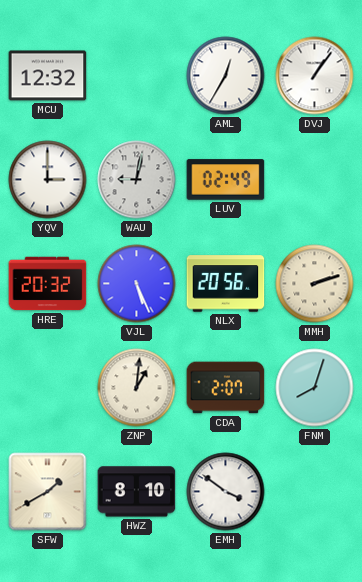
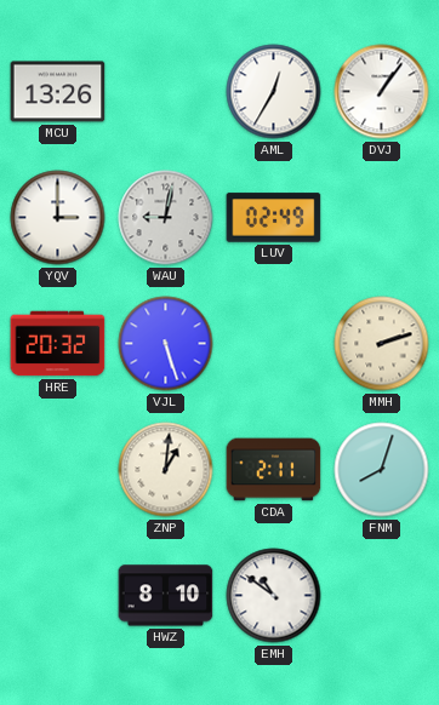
MCU: 12:32 -> 13:26 (58, 92)
VJL: 5:26 -> 5:27 (166, 344)
NLX: 20:56 -> none (226, 284)
CDA: 2:07 -> 2:11 (274, 470)
SFW: 1:40 -> none (48, 492)
EMH: 3:51 -> 10:51 (274, 596)
